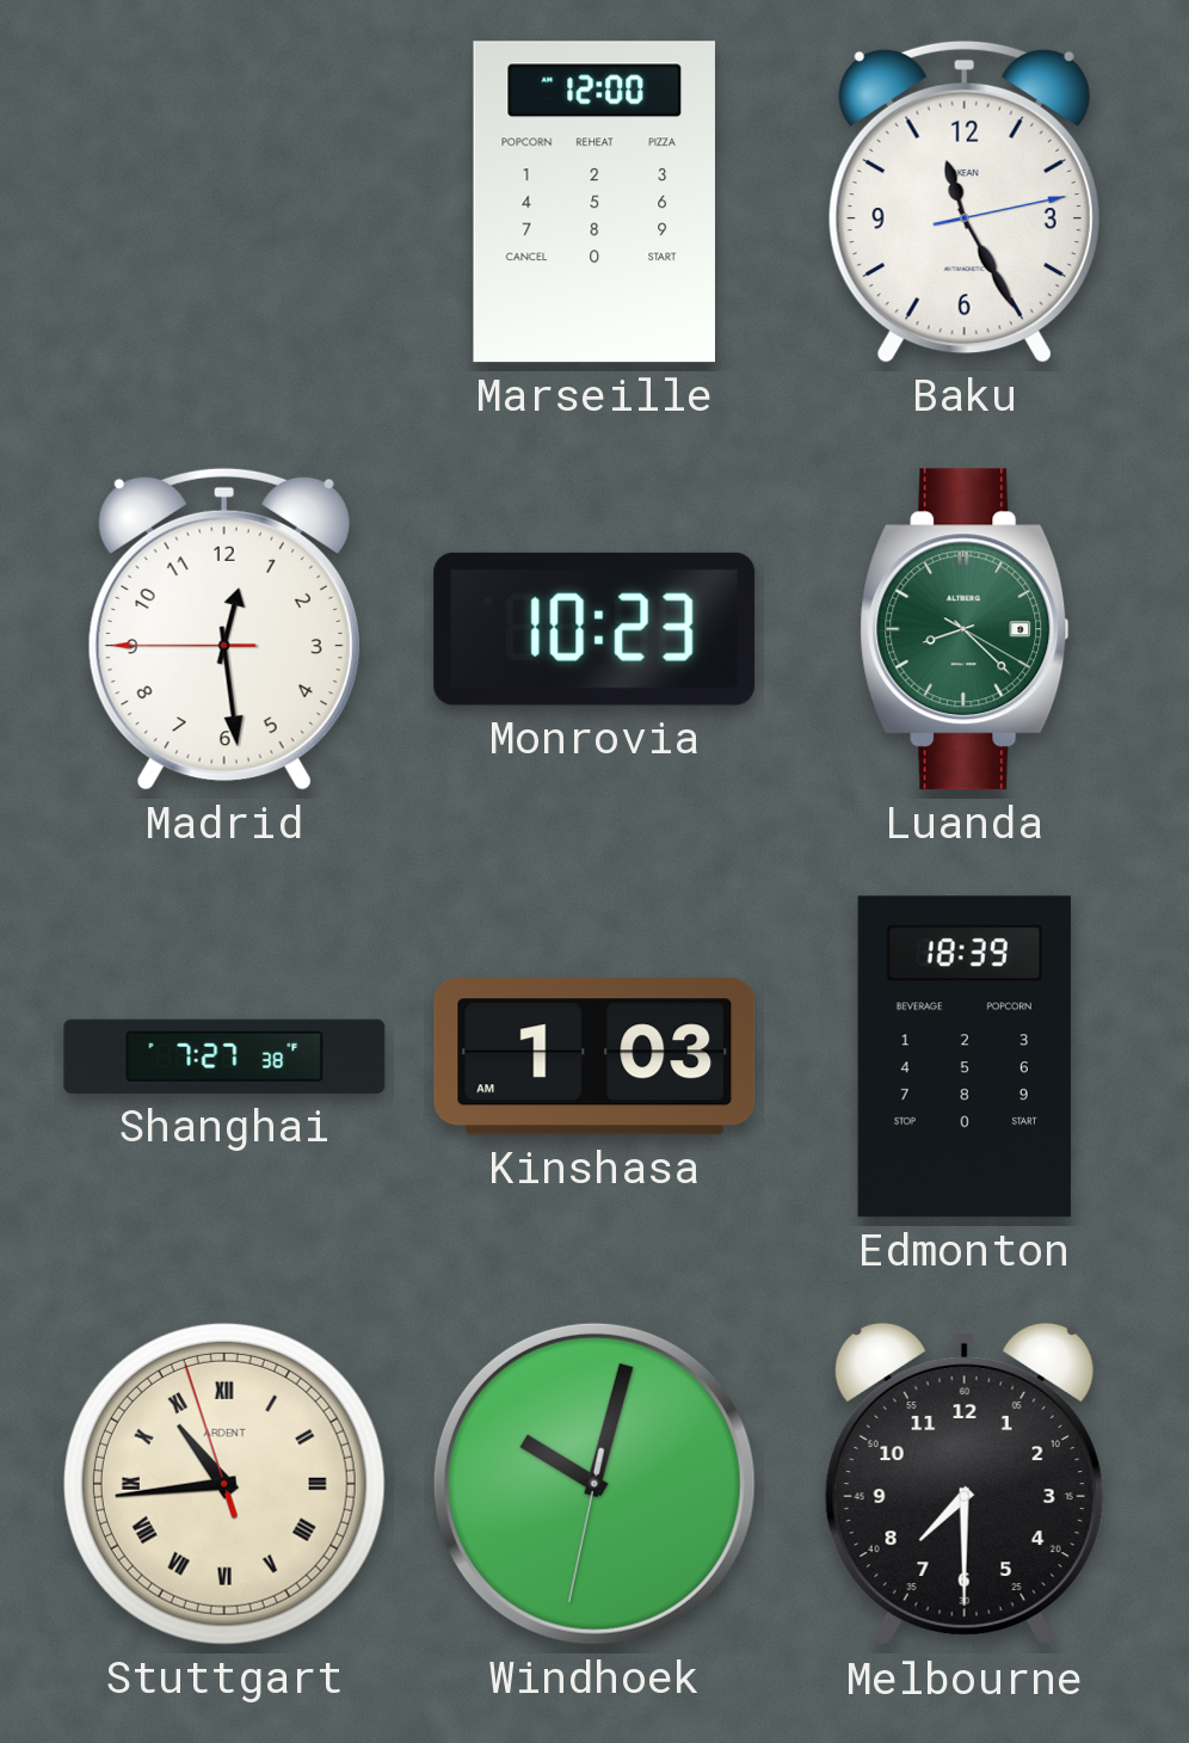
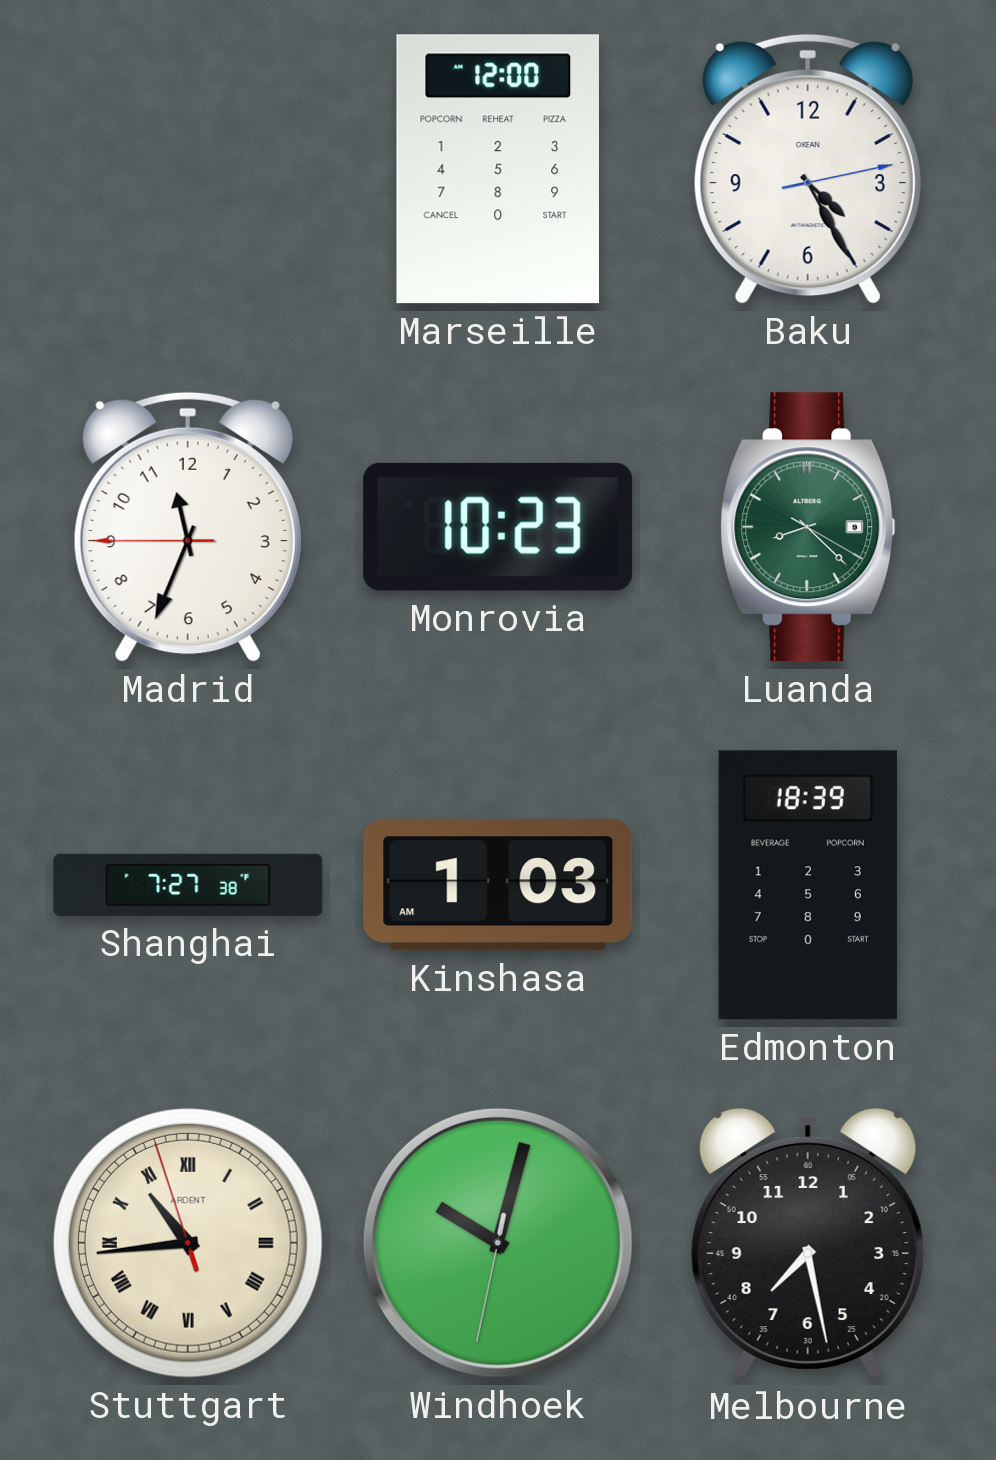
Baku: 11:25 -> 4:25 (808, 169)
Madrid: 12:28 -> 11:33 (188, 527)
Melbourne: 7:30 -> 7:28 (808, 1243)
